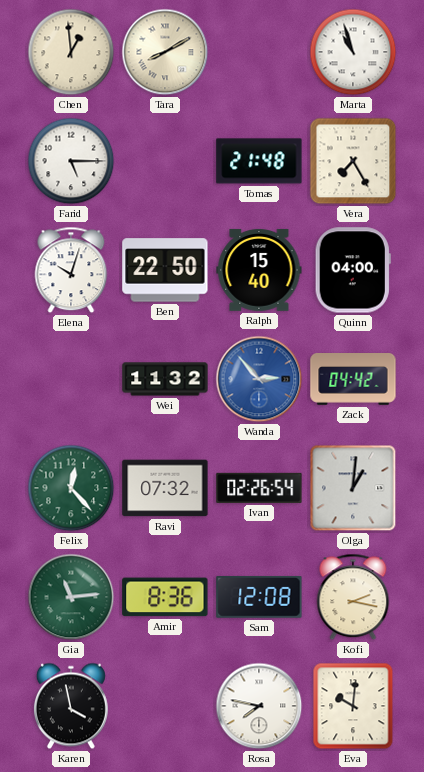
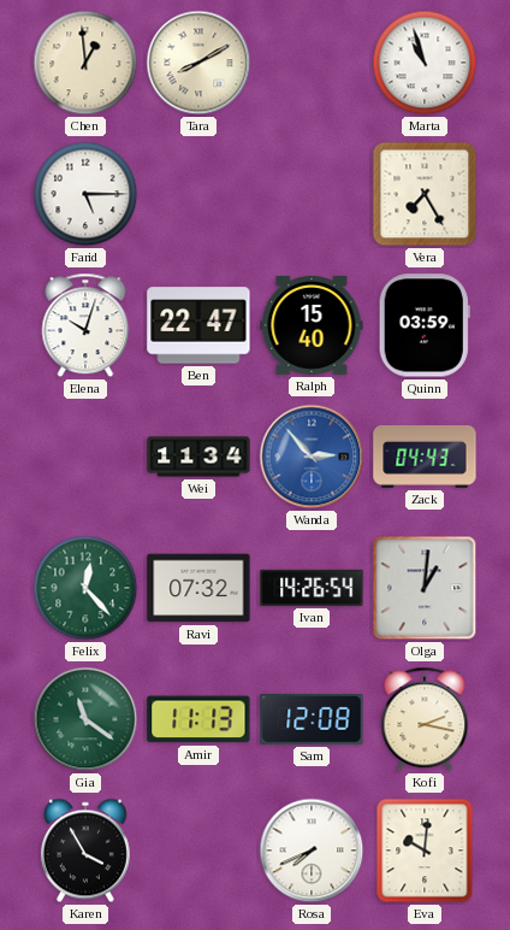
Tomas: 21:48 -> none (259, 161)
Ben: 22:50 -> 22:47 (198, 325)
Quinn: 04:00 -> 03:59 (425, 325)
Wei: 11:32 -> 11:34 (198, 457)
Zack: 04:42 -> 04:43 (425, 457)
Ivan: 02:26 -> 14:26 (312, 588)
Gia: 11:14 -> 11:21 (85, 719)
Amir: 8:36 -> 11:13 (198, 719)
Karen: 3:58 -> 3:55 (85, 850)
Rosa: 7:47 -> 7:41 (312, 850)
